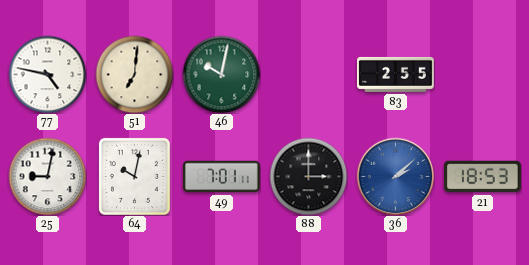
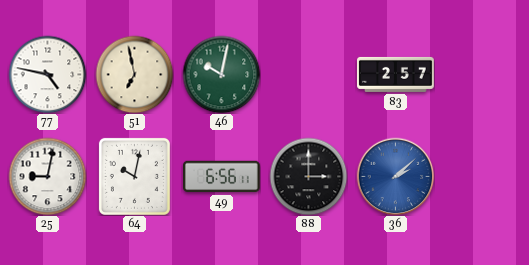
51: 7:01 -> 6:58 (134, 74)
83: 2:55 -> 2:57 (396, 74)
49: 7:01 -> 6:56 (221, 177)
21: 18:53 -> none (482, 177)
